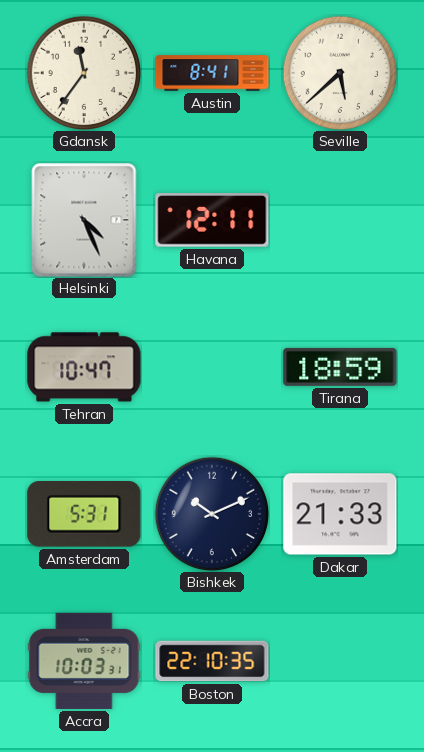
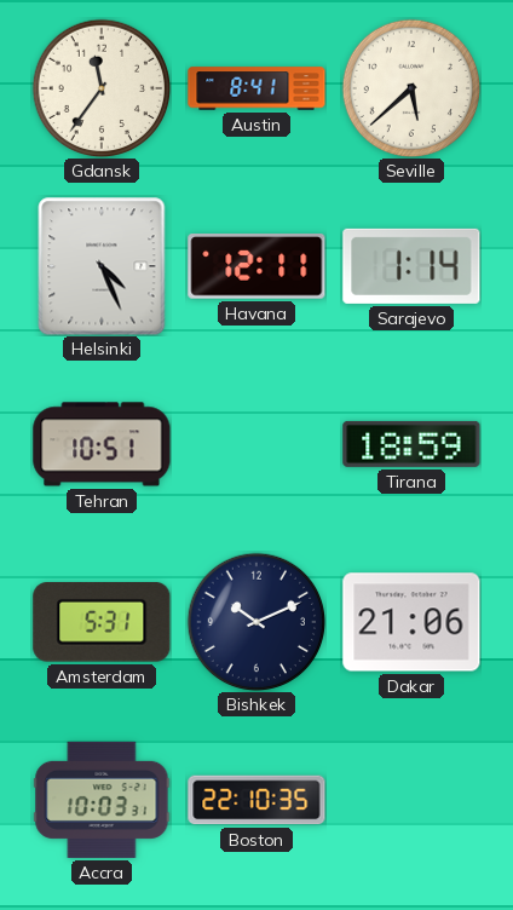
Sarajevo: none -> 1:14 (411, 266)
Tehran: 10:47 -> 10:51 (102, 444)
Dakar: 21:33 -> 21:06 (411, 622)
